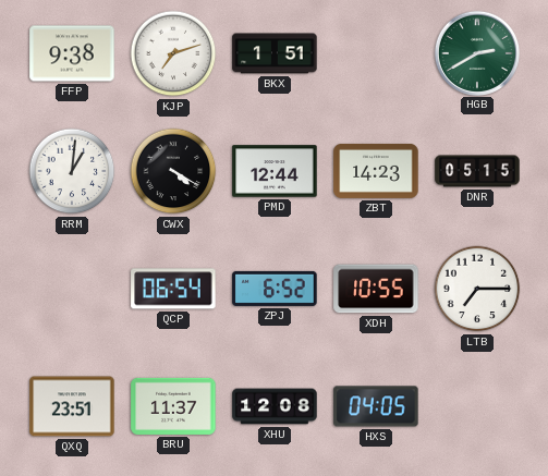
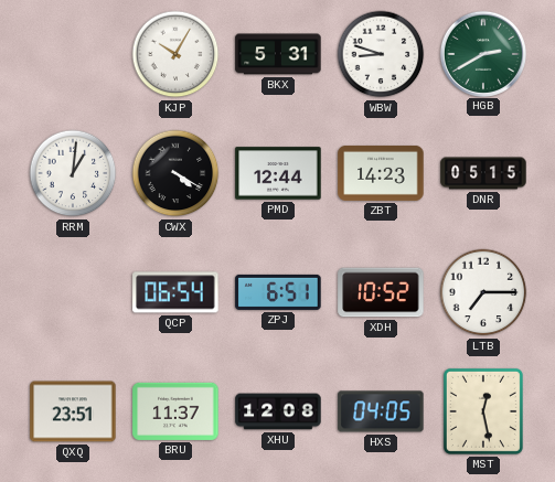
FFP: 9:38 -> none (72, 53)
KJP: 7:12 -> 10:05 (175, 54)
BKX: 1:51 -> 5:31 (278, 54)
WBW: none -> 8:48 (381, 54)
ZPJ: 6:52 -> 6:51 (278, 292)
XDH: 10:55 -> 10:52 (381, 292)
MST: none -> 12:28 (483, 411)
